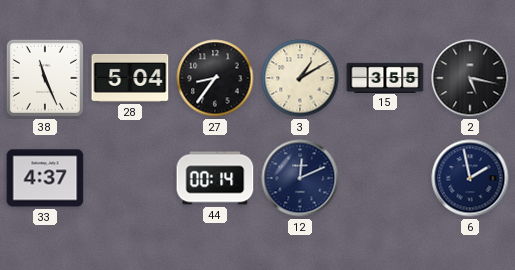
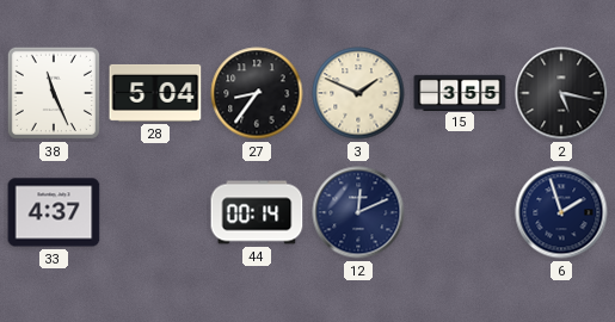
3: 1:10 -> 1:49 (358, 93)
6: 1:58 -> 1:57 (561, 212)
